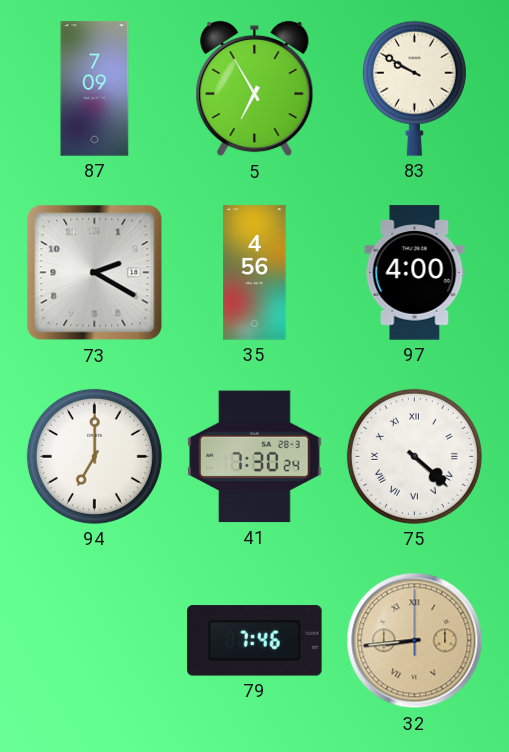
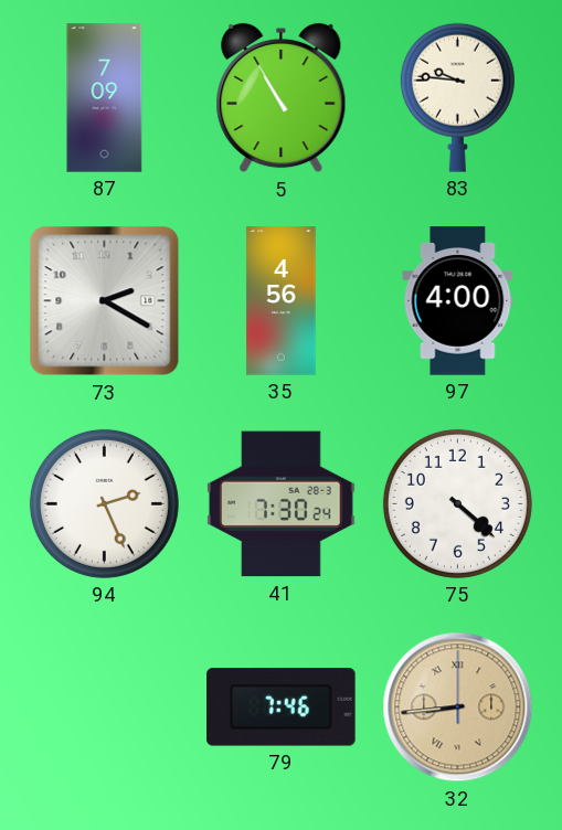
5: 6:55 -> 10:55 (282, 98)
83: 9:50 -> 9:46 (457, 97)
94: 7:00 -> 2:26 (104, 503)
75 numerals: Roman -> Arabic (457, 503)
